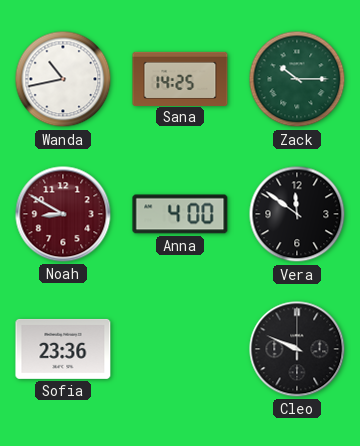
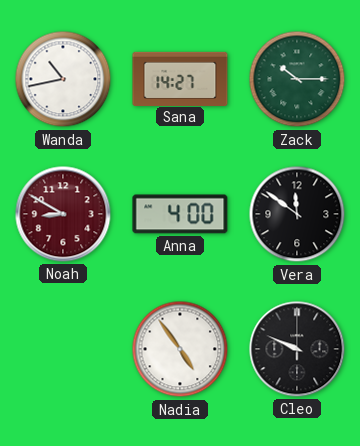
Sana: 14:25 -> 14:27 (180, 78)
Sofia: 23:36 -> none (63, 349)
Nadia: none -> 4:54 (180, 349)
